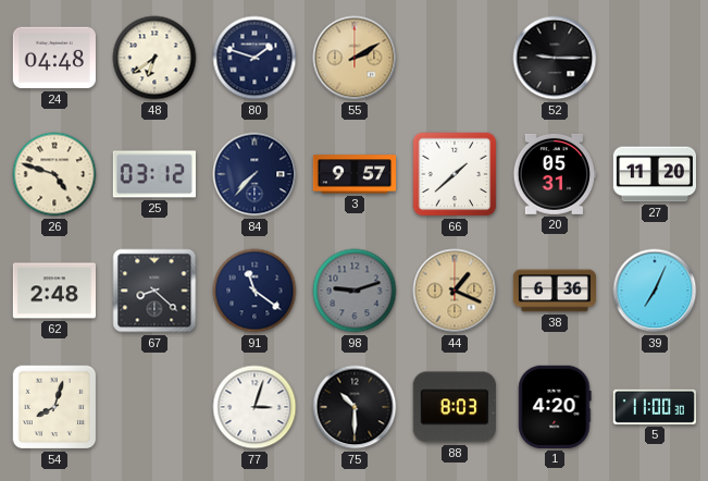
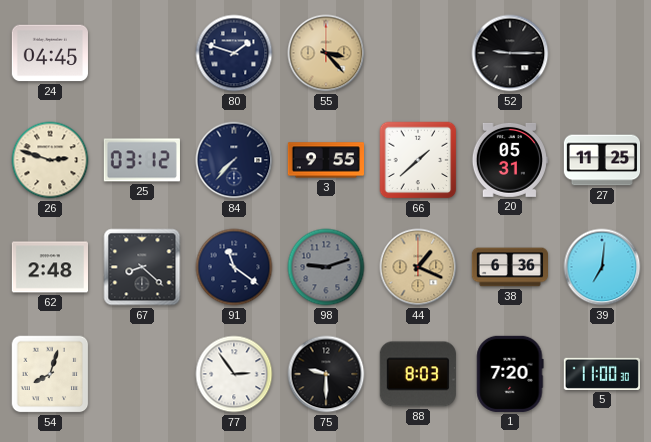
24: 04:48 -> 04:45 (50, 53)
48: 6:39 -> none (154, 58)
55: 2:10 -> 3:23 (326, 53)
26: 4:48 -> 2:48 (50, 160)
3: 9:57 -> 9:55 (325, 160)
27: 11:20 -> 11:25 (601, 160)
39: 7:04 -> 7:01 (602, 267)
77: 3:03 -> 2:54 (234, 374)
75: 10:30 -> 9:30 (326, 374)
1: 4:20 -> 7:20 (510, 374)
